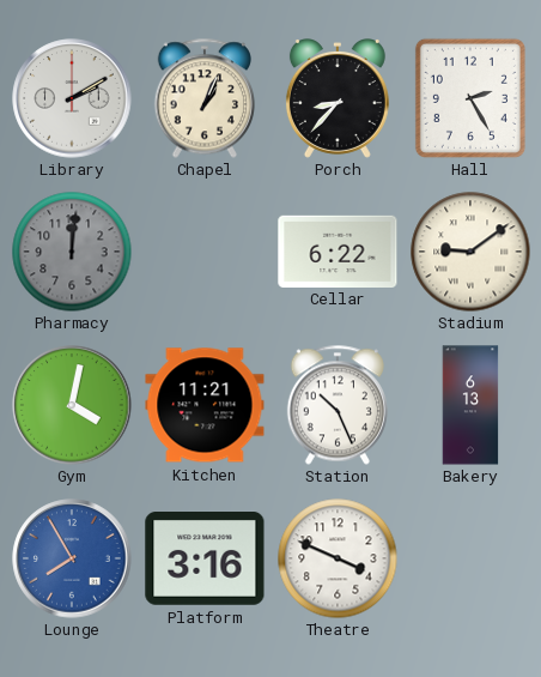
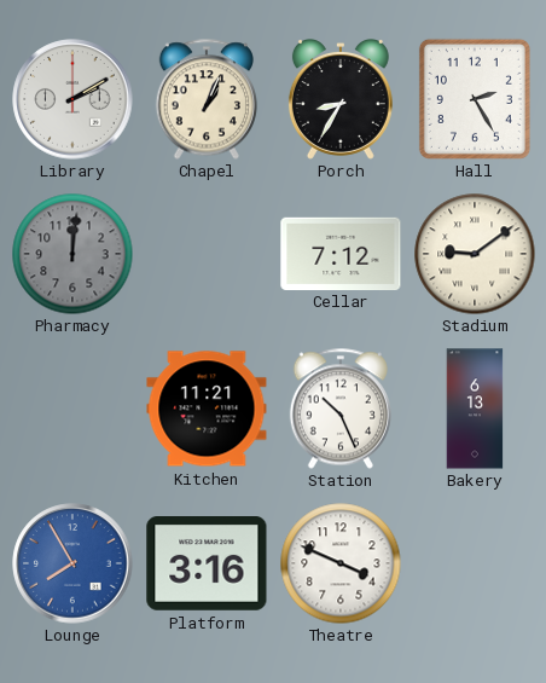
Porch: 8:37 -> 8:35 (341, 100)
Cellar: 6:22 -> 7:12 (341, 253)
Gym: 4:02 -> none (72, 405)
